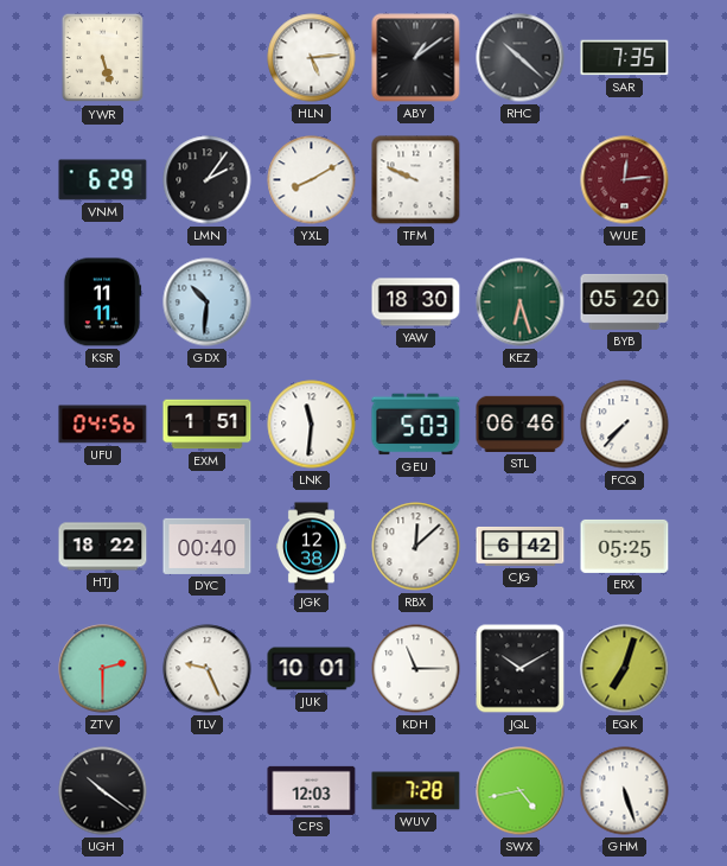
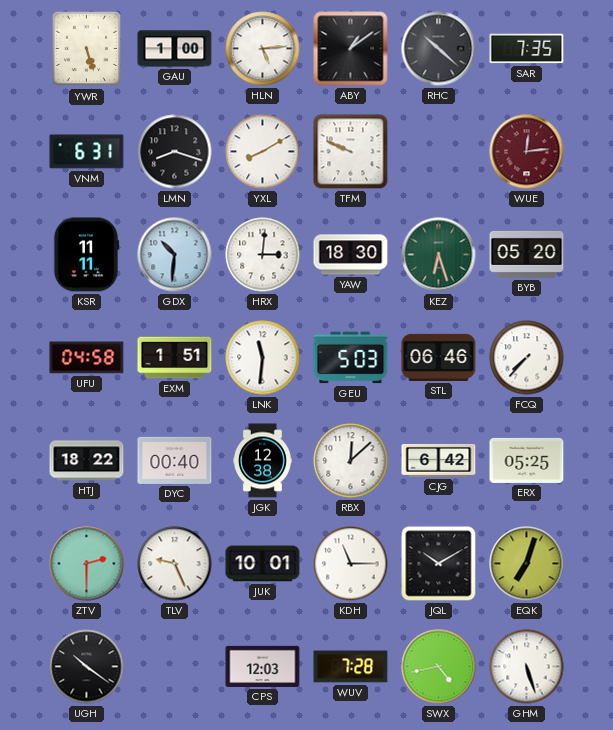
GAU: none -> 1:00 (175, 49)
VNM: 6:29 -> 6:31 (87, 152)
LMN: 2:06 -> 8:18 (175, 152)
HRX: none -> 3:01 (263, 255)
UFU: 04:56 -> 04:58 (87, 358)
